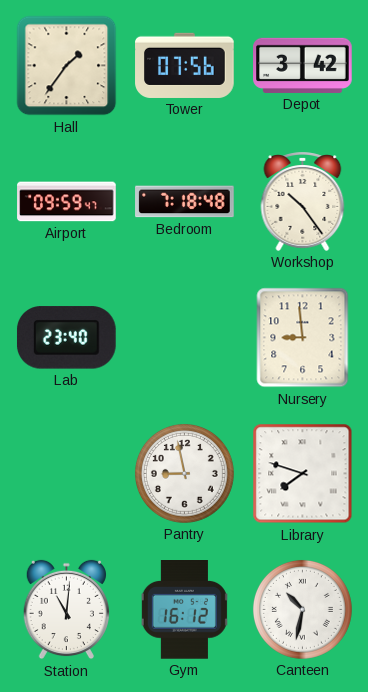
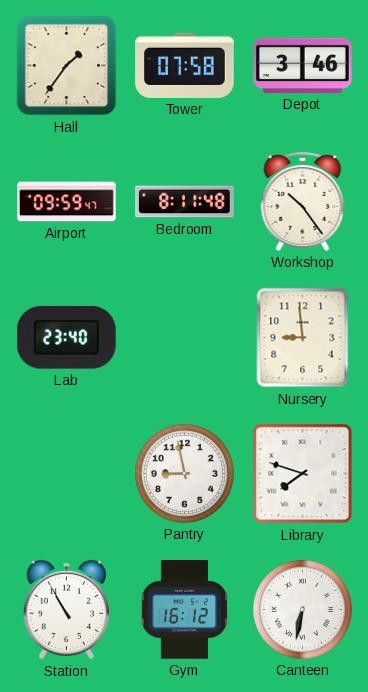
Tower: 07:56 -> 07:58 (185, 65)
Depot: 3:42 -> 3:46 (303, 65)
Bedroom: 7:18 -> 8:11 (185, 202)
Station: 11:01 -> 10:55 (66, 610)
Canteen: 10:32 -> 6:32 (302, 609)
